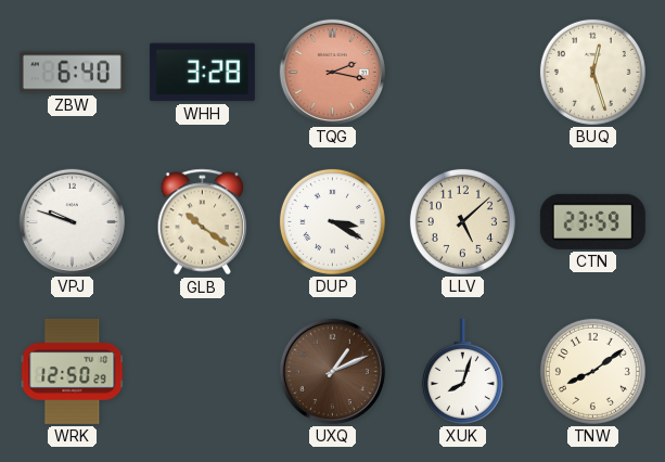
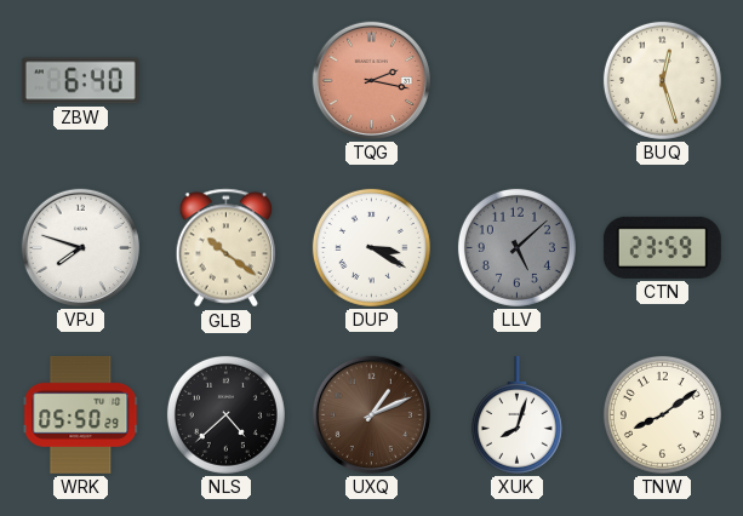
WHH: 3:28 -> none (202, 73)
VPJ: 9:48 -> 7:48 (80, 247)
LLV dial: cream -> grey (516, 247)
WRK: 12:50 -> 05:50 (81, 414)
NLS: none -> 4:38 (225, 414)
